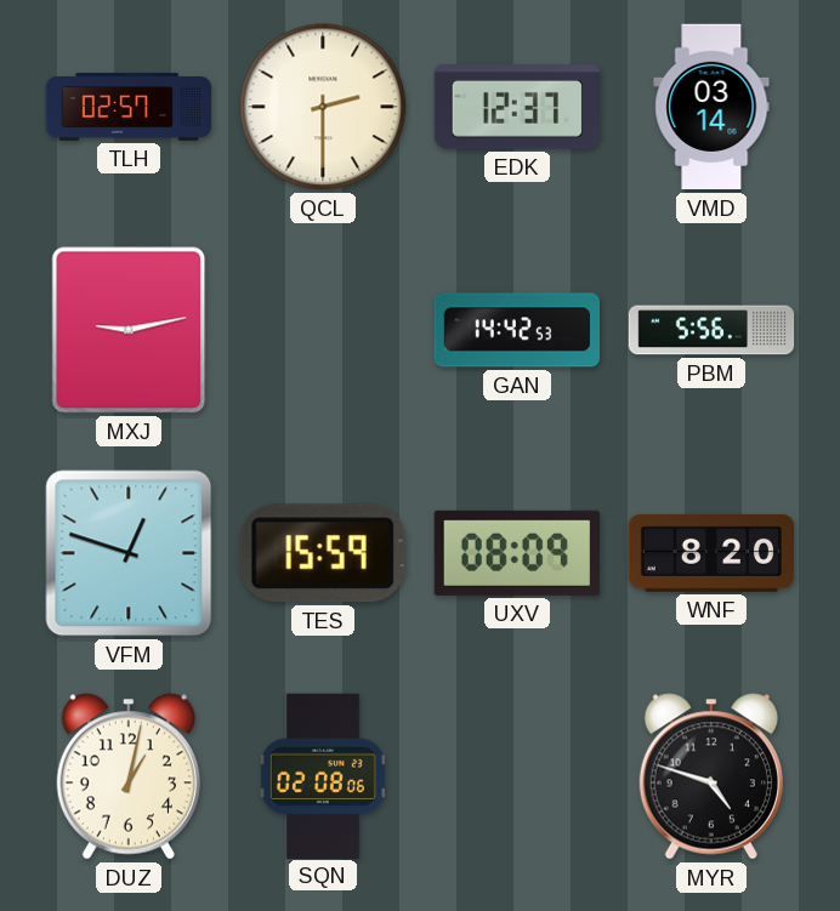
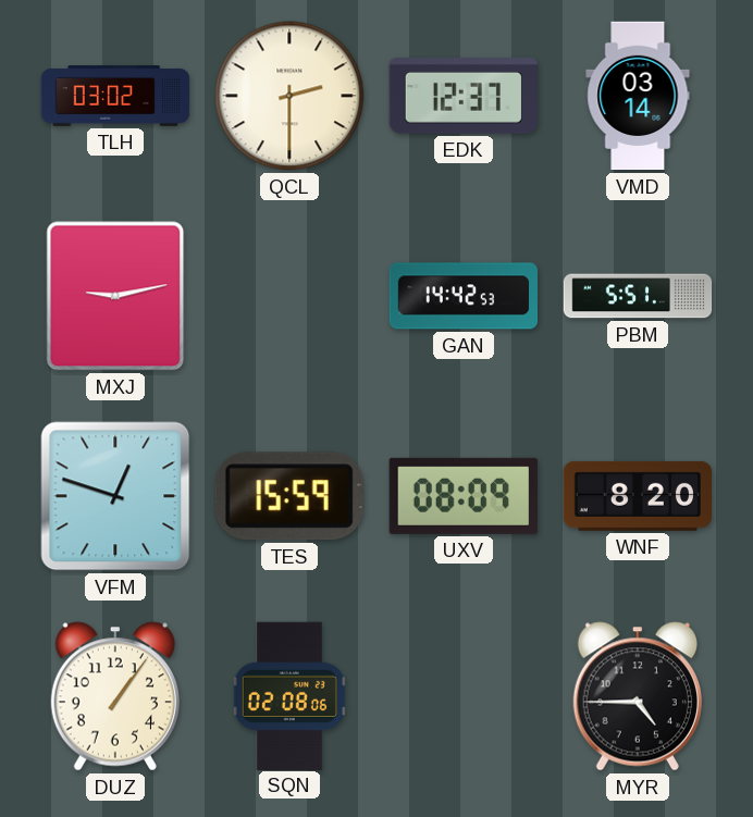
TLH: 02:57 -> 03:02 (115, 96)
PBM: 5:56 -> 5:51 (638, 296)
DUZ: 1:02 -> 1:06 (115, 696)
MYR: 4:48 -> 4:45 (638, 696)
